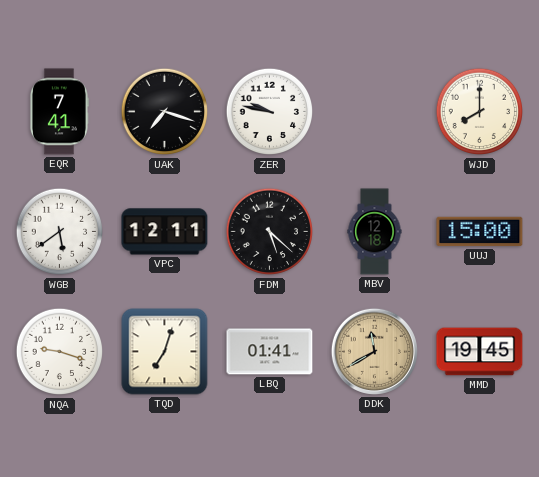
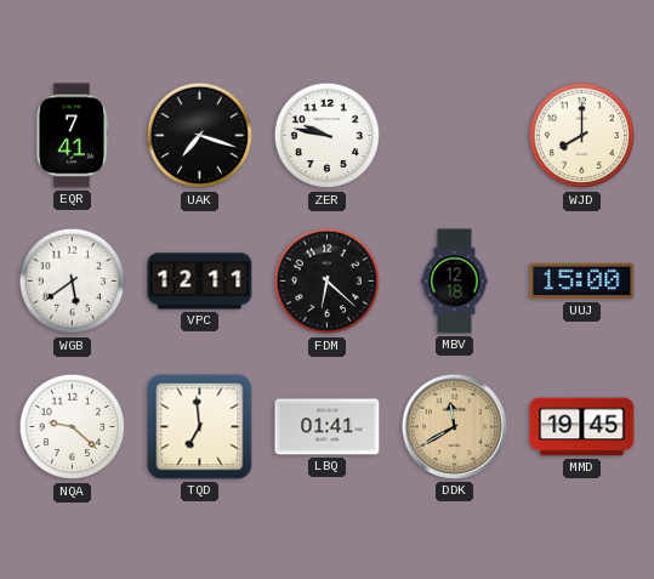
FDM: 5:22 -> 6:22 (328, 282)
NQA: 9:18 -> 9:22 (73, 427)
TQD: 7:03 -> 6:59 (200, 427)
